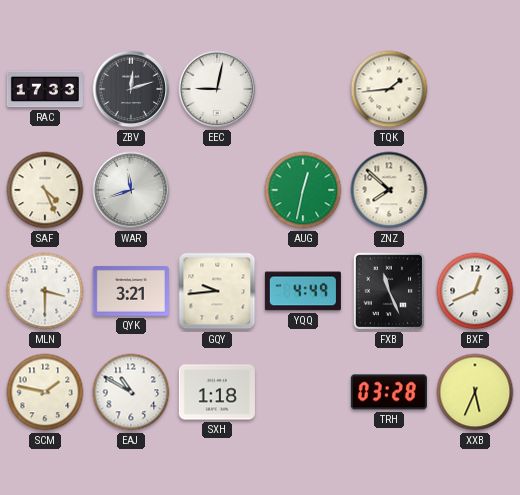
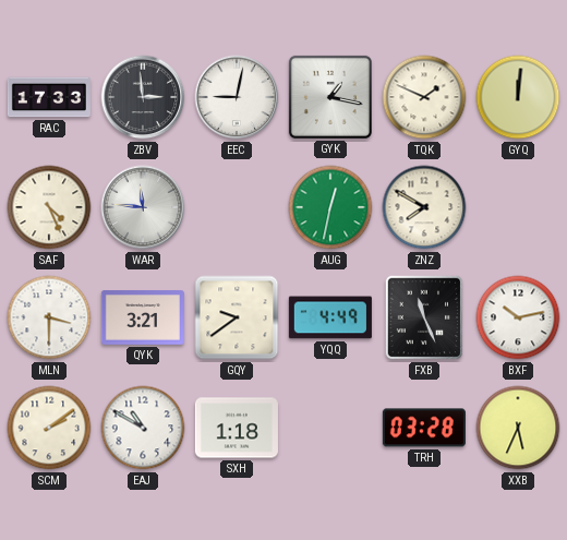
ZBV: 12:12 -> 2:59 (143, 97)
GYK: none -> 1:17 (330, 97)
TQK: 1:44 -> 1:49 (424, 97)
GYQ: none -> 12:01 (518, 97)
WAR: 11:42 -> 11:46 (143, 207)
ZNZ: 7:52 -> 7:50 (424, 207)
GQY: 9:44 -> 9:39 (237, 317)
BXF: 12:41 -> 10:13 (518, 317)
SCM: 1:47 -> 2:09 (49, 428)
